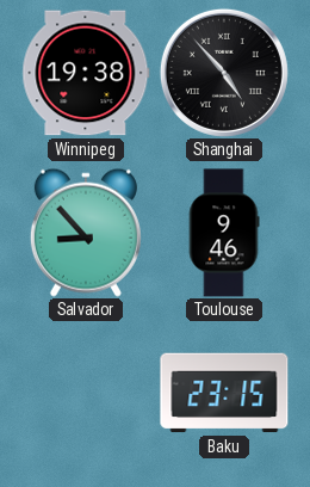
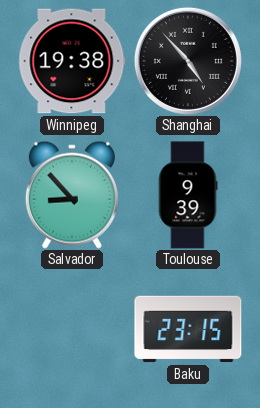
Toulouse: 9:46 -> 9:39 (188, 195)
